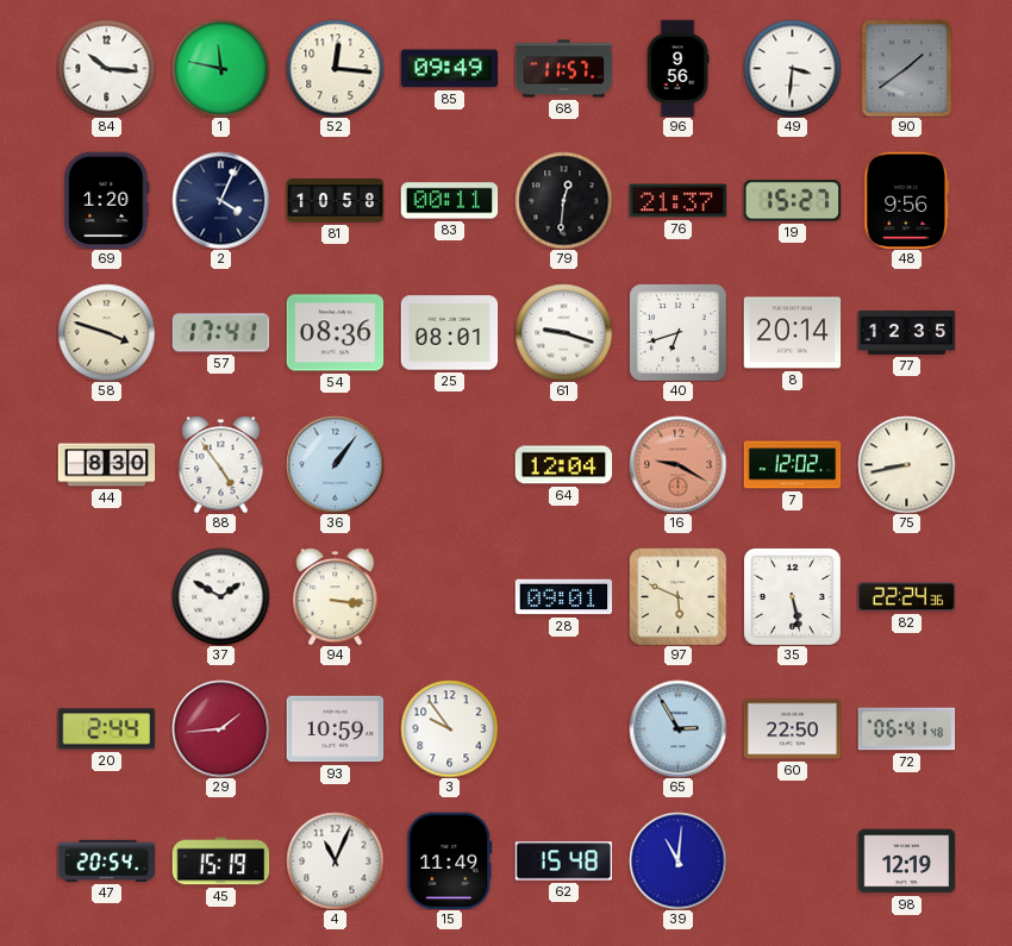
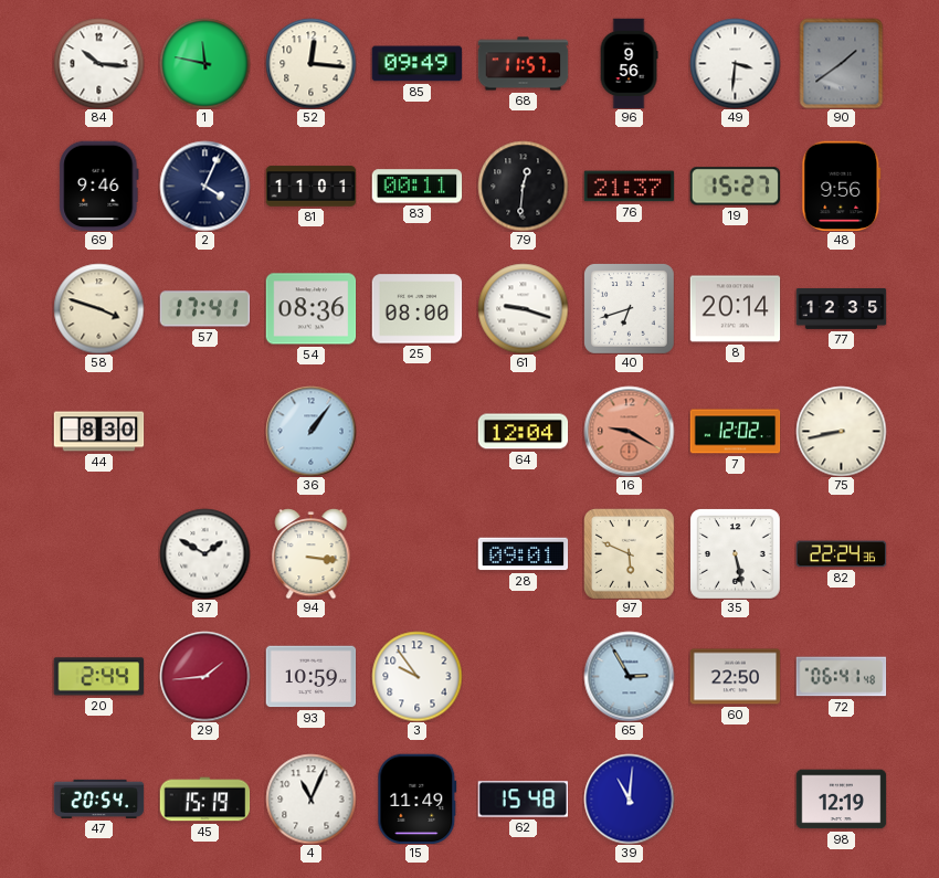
69: 1:20 -> 9:46 (99, 186)
81: 10:58 -> 11:01 (310, 187)
25: 08:01 -> 08:00 (416, 309)
88: 4:54 -> none (221, 465)
